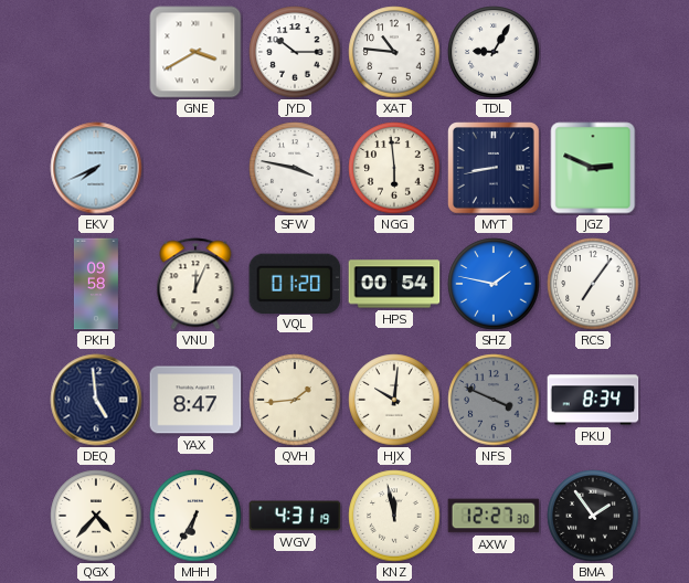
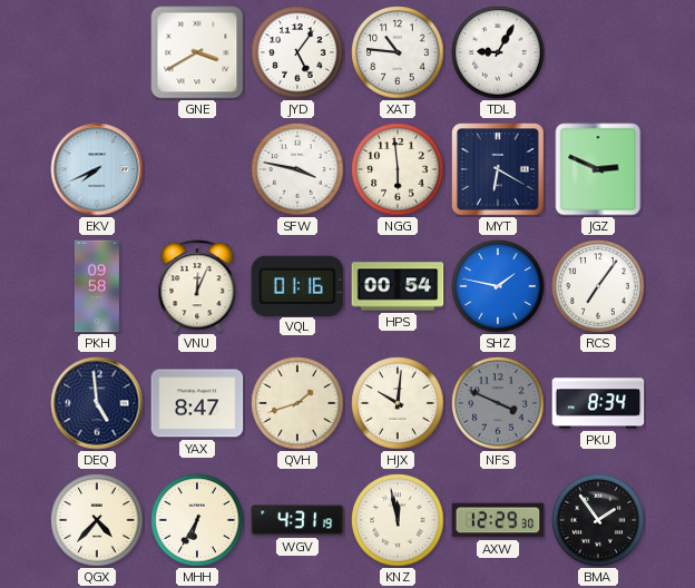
JYD: 10:15 -> 5:06 (297, 52)
MYT: 8:43 -> 6:20 (499, 170)
VQL: 01:20 -> 01:16 (297, 285)
QVH: 1:44 -> 1:42 (297, 403)
AXW: 12:27 -> 12:29 (498, 520)
